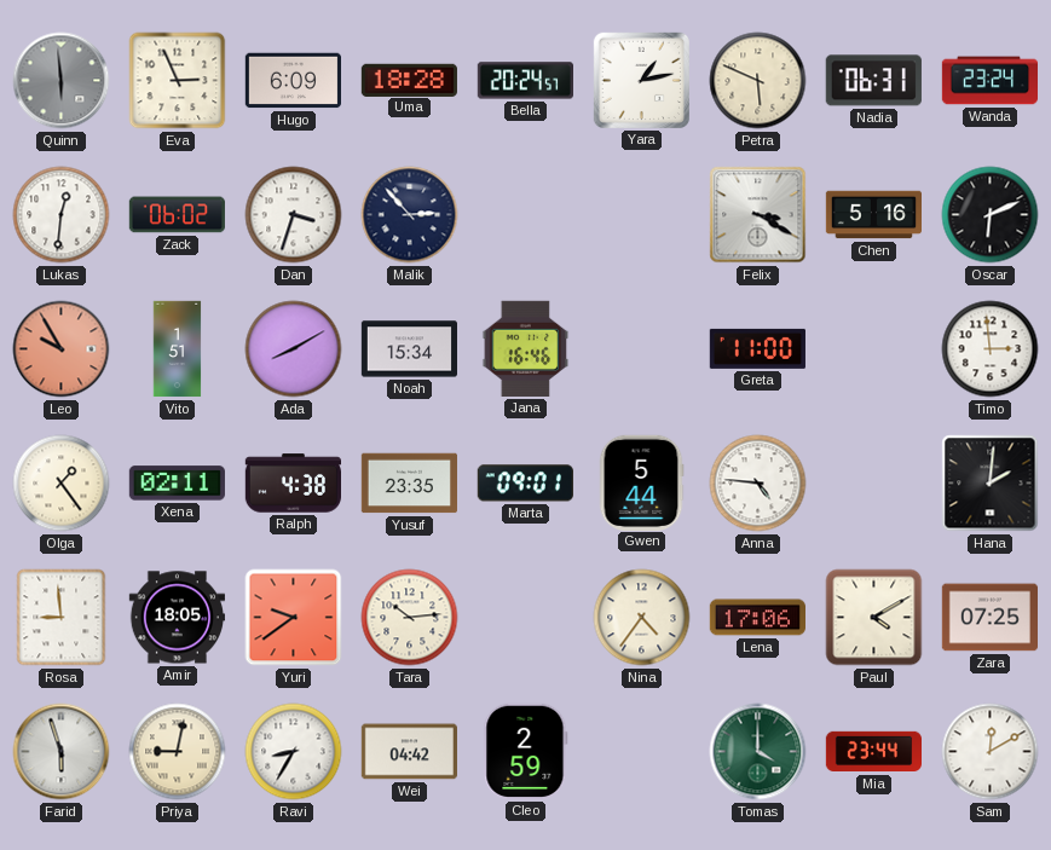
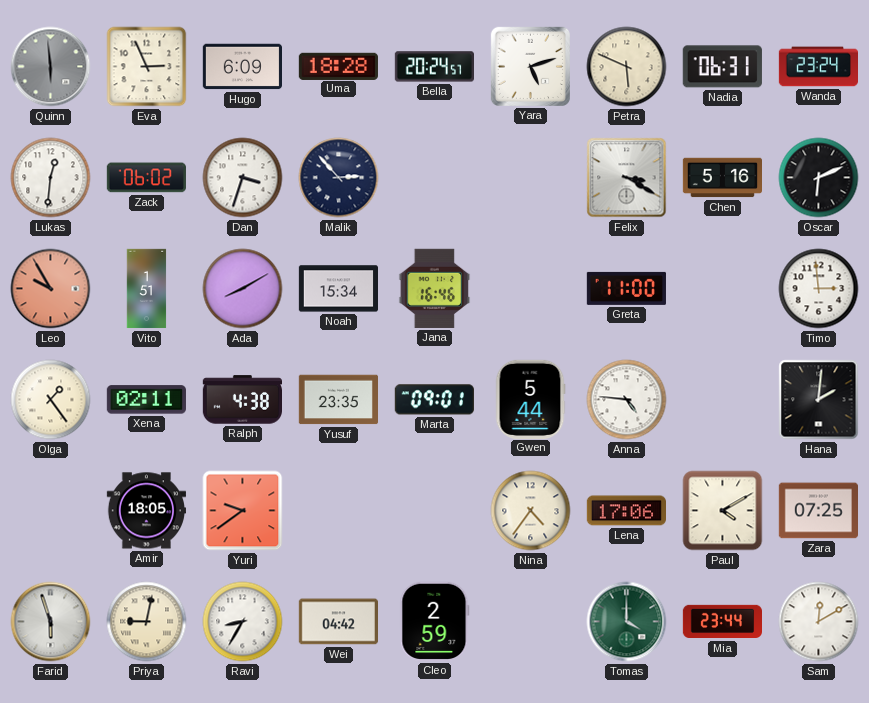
Yara: 1:13 -> 5:12 (530, 66)
Rosa: 8:59 -> none (62, 618)
Tara: 10:14 -> none (410, 618)
